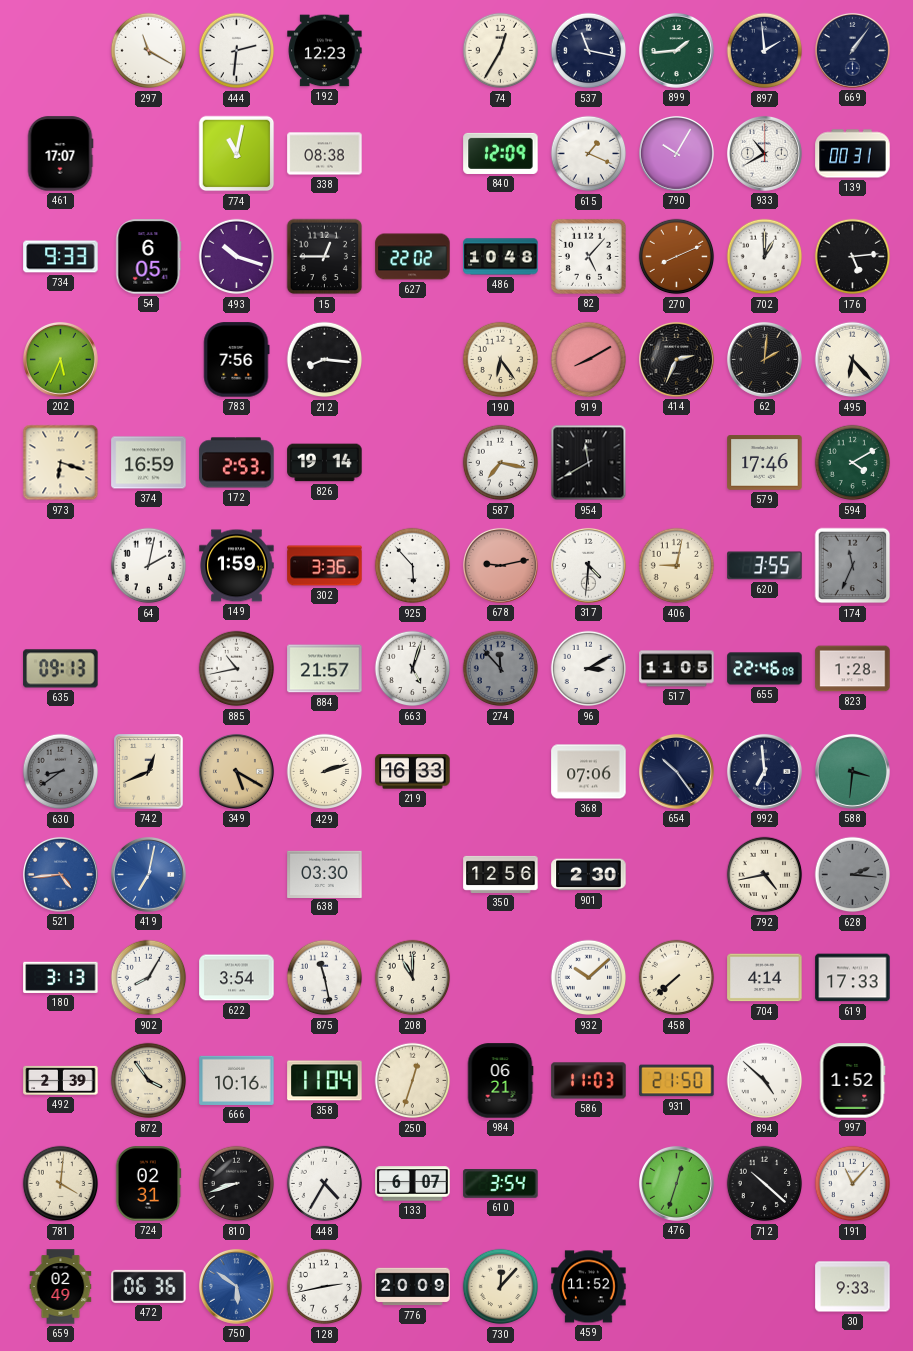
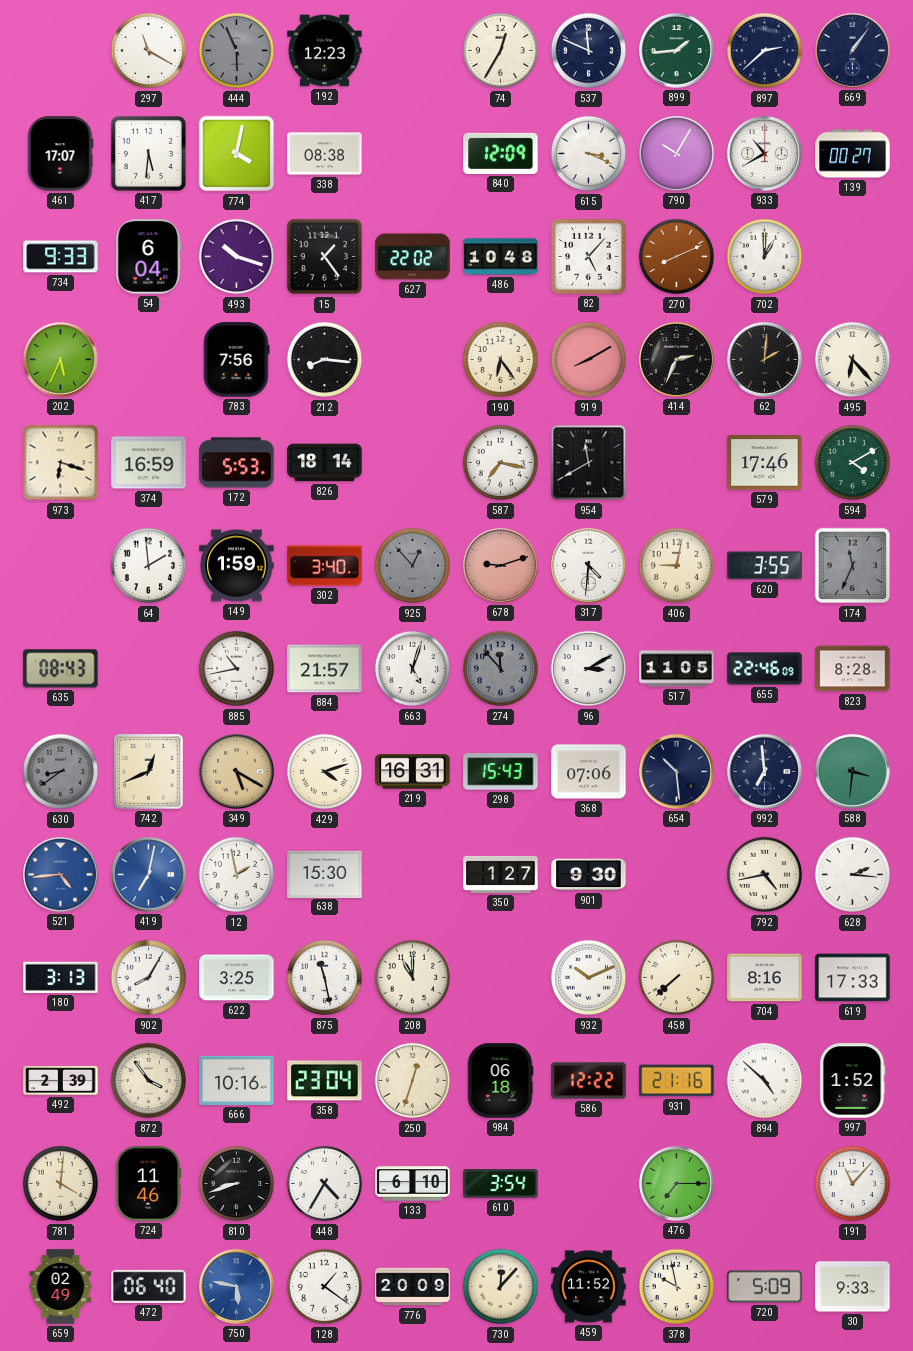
444: 2:31 -> 5:56 (237, 51)
444 dial: white -> grey (237, 51)
537: 11:17 -> 11:49 (589, 51)
897: 1:59 -> 2:38 (765, 51)
417: none -> 5:31 (148, 153)
774: 11:02 -> 4:02 (237, 154)
615: 1:19 -> 3:19 (589, 154)
139: 00:31 -> 00:27 (853, 154)
54: 6:05 -> 6:04 (149, 257)
15: 12:45 -> 1:24 (325, 257)
176: 5:14 -> none (853, 257)
172: 2:53 -> 5:53 (237, 463)
826: 19:14 -> 18:14 (325, 463)
64: 2:02 -> 1:59 (149, 566)
302: 3:36 -> 3:40 (325, 566)
925: 5:53 -> 12:53 (413, 566)
925 dial: white -> grey (413, 566)
678: 9:13 -> 9:12 (500, 565)
635: 09:13 -> 08:43 (61, 669)
823: 1:28 -> 8:28 (853, 669)
429: 2:12 -> 4:12 (325, 772)
219: 16:33 -> 16:31 (413, 772)
298: none -> 15:43 (501, 772)
654: 10:24 -> 10:29 (676, 771)
12: none -> 1:58 (237, 875)
638: 03:30 -> 15:30 (325, 874)
350: 12:56 -> 1:27 (501, 874)
901: 2:30 -> 9:30 (589, 875)
628 dial: grey -> white (853, 875)
622: 3:54 -> 3:25 (237, 978)
932: 10:08 -> 10:11 (589, 978)
704: 4:14 -> 8:16 (765, 978)
358: 11:04 -> 23:04 (325, 1081)
984: 06:21 -> 06:18 (500, 1081)
586: 11:03 -> 12:22 (589, 1081)
931: 21:50 -> 21:16 (677, 1081)
724: 02:31 -> 11:46 (148, 1184)
133: 6:07 -> 6:10 (413, 1184)
476: 12:33 -> 7:15 (676, 1183)
712: 10:22 -> none (765, 1184)
472: 06:36 -> 06:40 (149, 1286)
750: 5:51 -> 5:47 (236, 1286)
128: 2:43 -> 1:21 (325, 1287)
378: none -> 9:58 (677, 1287)
720: none -> 5:09 (765, 1287)
